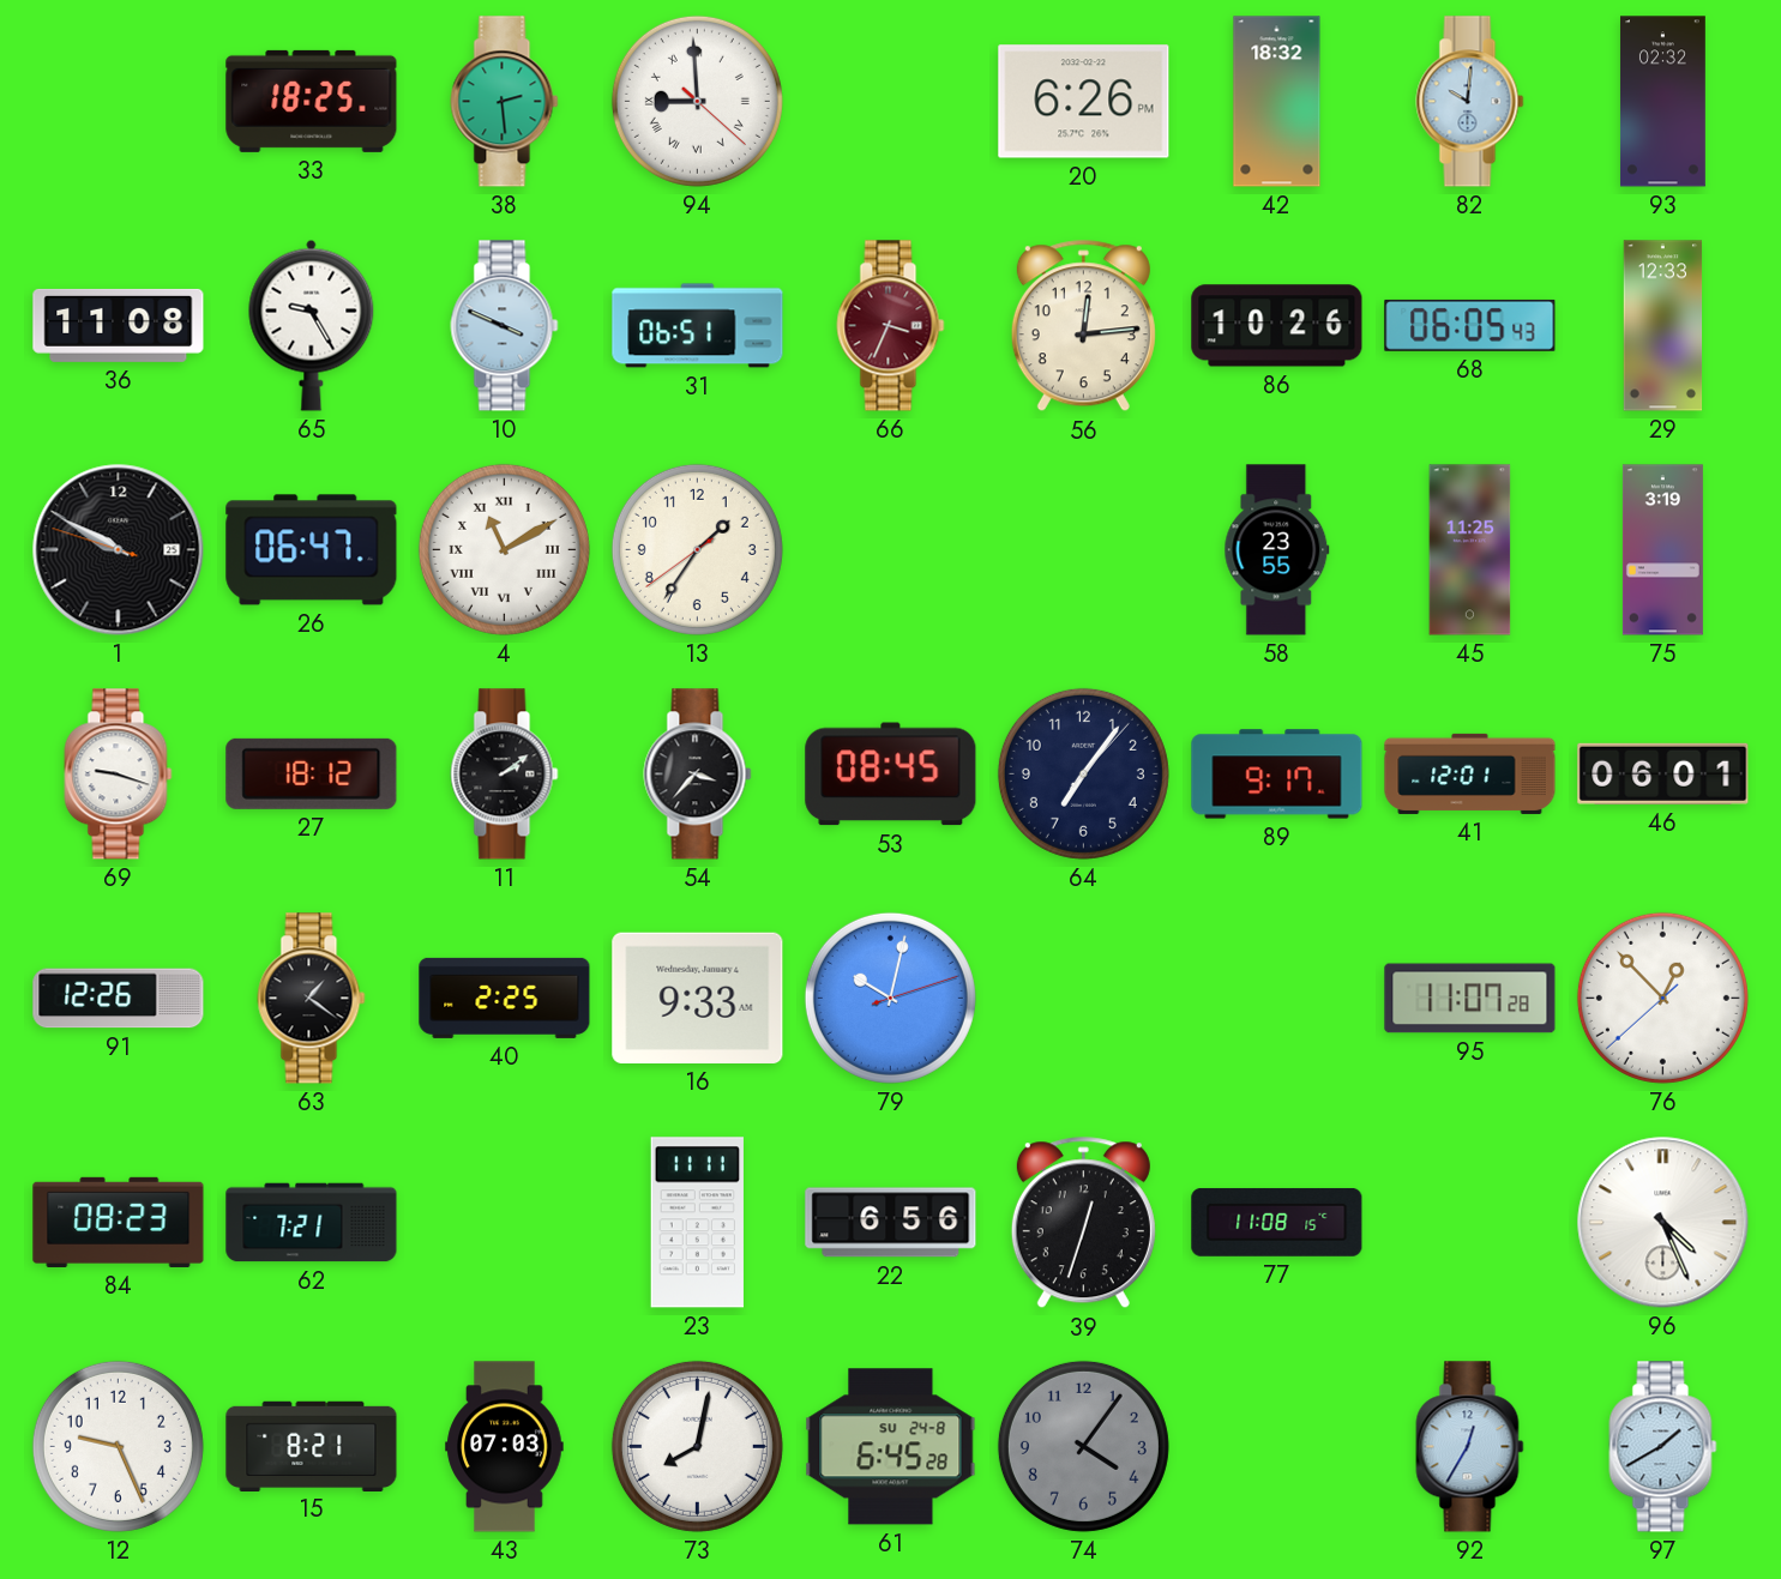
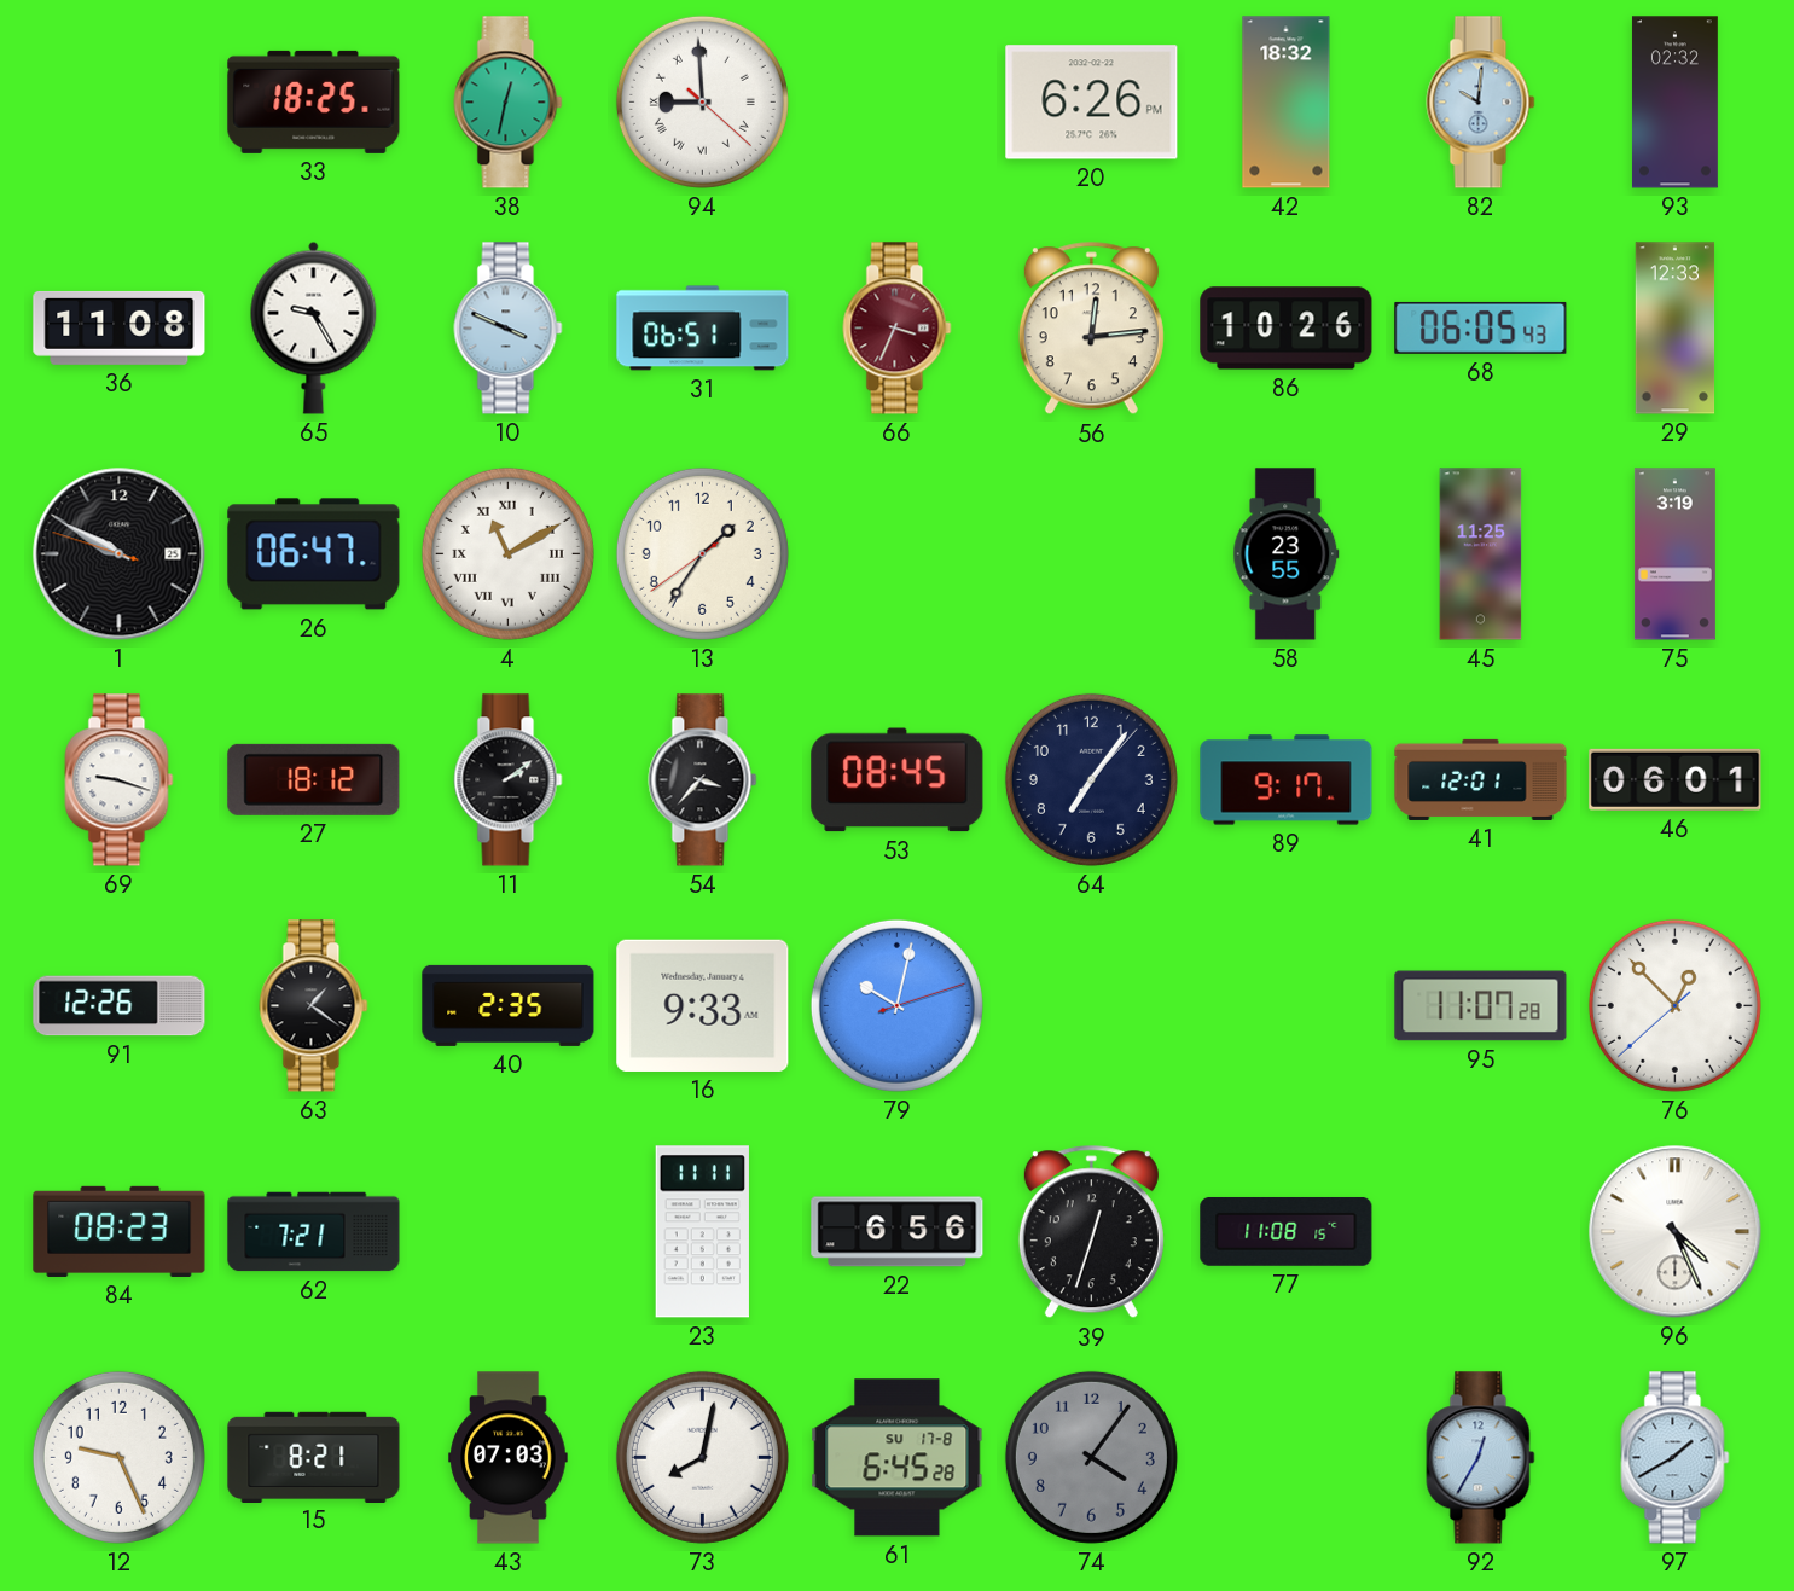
38: 2:29 -> 12:32 (509, 103)
40: 2:25 -> 2:35 (509, 1005)
61 date: SU 24-8 -> SU 17-8 (898, 1458)
